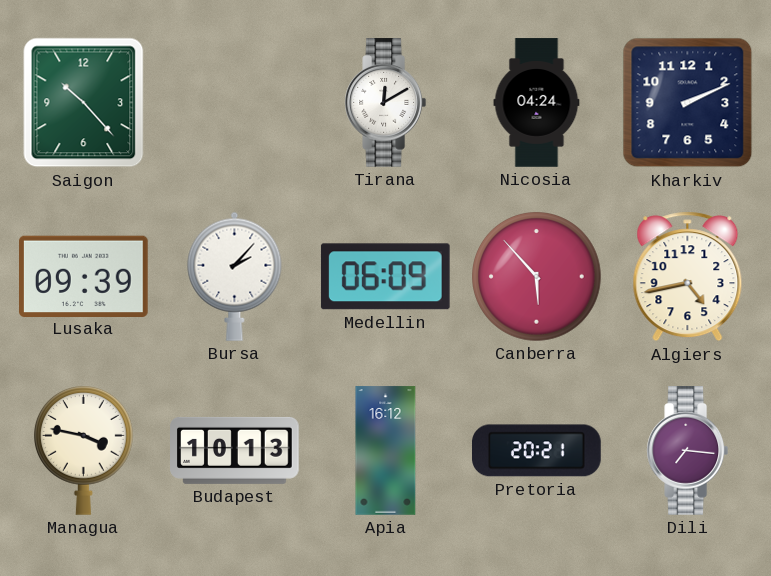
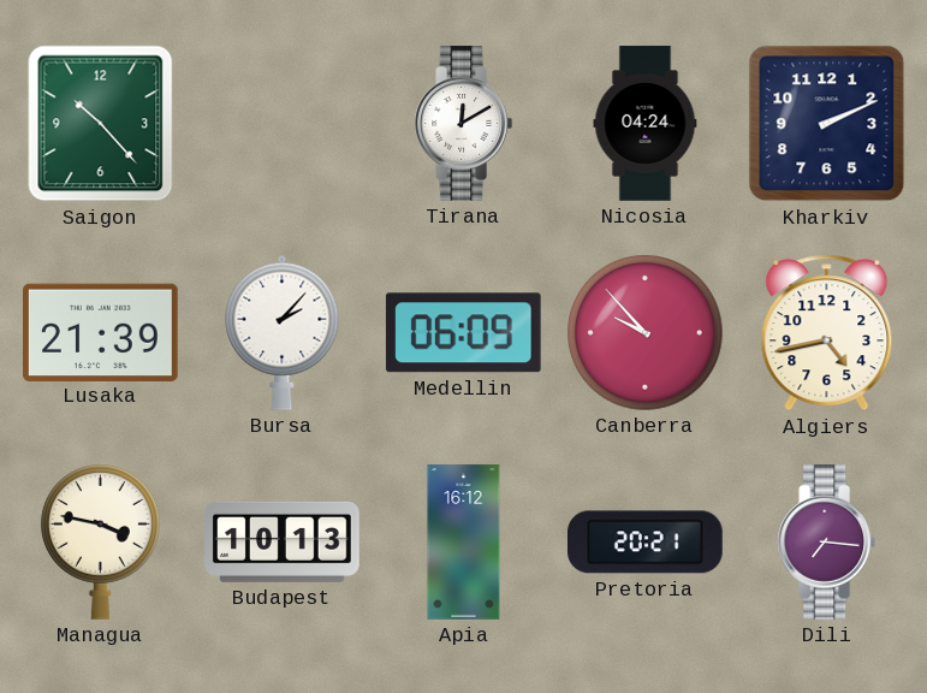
Lusaka: 09:39 -> 21:39 (101, 332)
Canberra: 5:53 -> 9:53 (646, 333)
